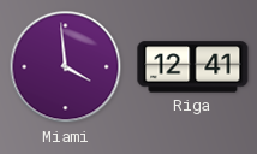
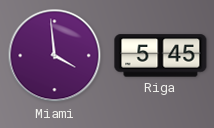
Riga: 12:41 -> 5:45 (161, 56)
